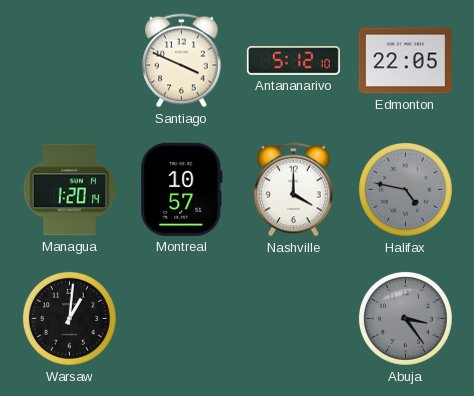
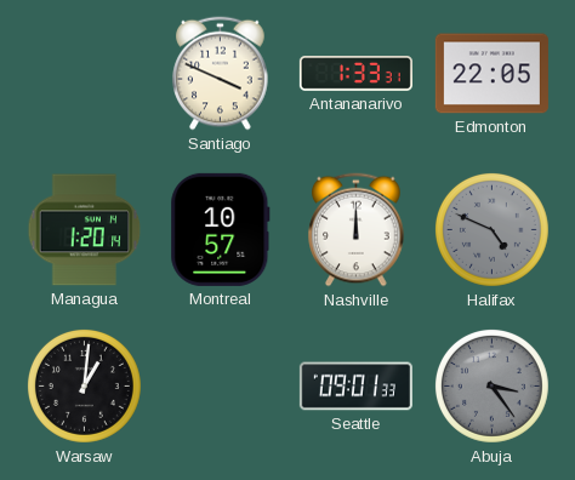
Antananarivo: 5:12 -> 1:33 (355, 74)
Nashville: 4:00 -> 12:00 (357, 230)
Halifax: 4:47 -> 4:49 (491, 229)
Seattle: none -> 09:01 (355, 387)
